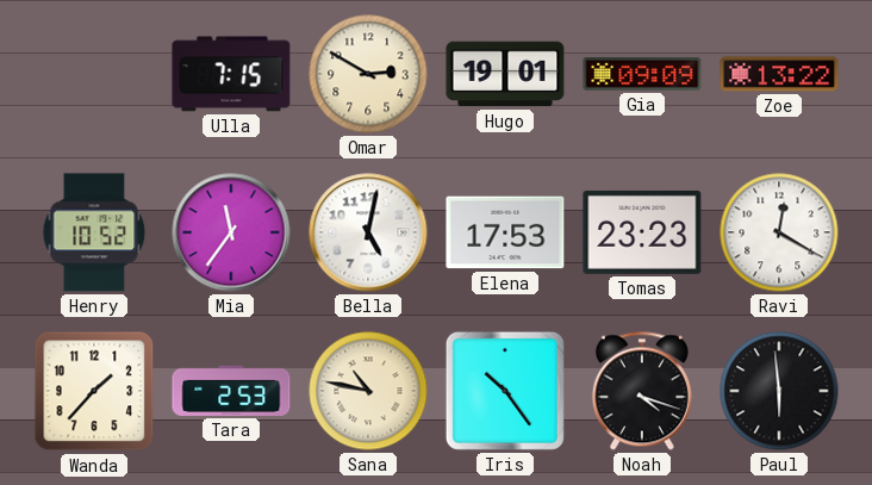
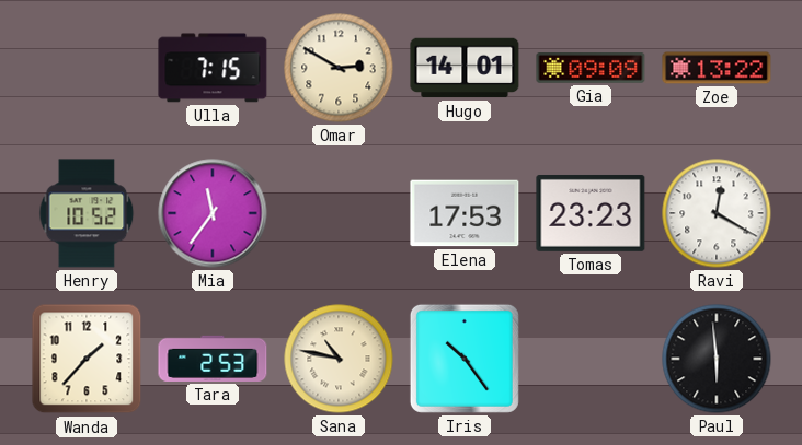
Hugo: 19:01 -> 14:01 (465, 68)
Bella: 5:02 -> none (368, 232)
Noah: 4:18 -> none (642, 391)
